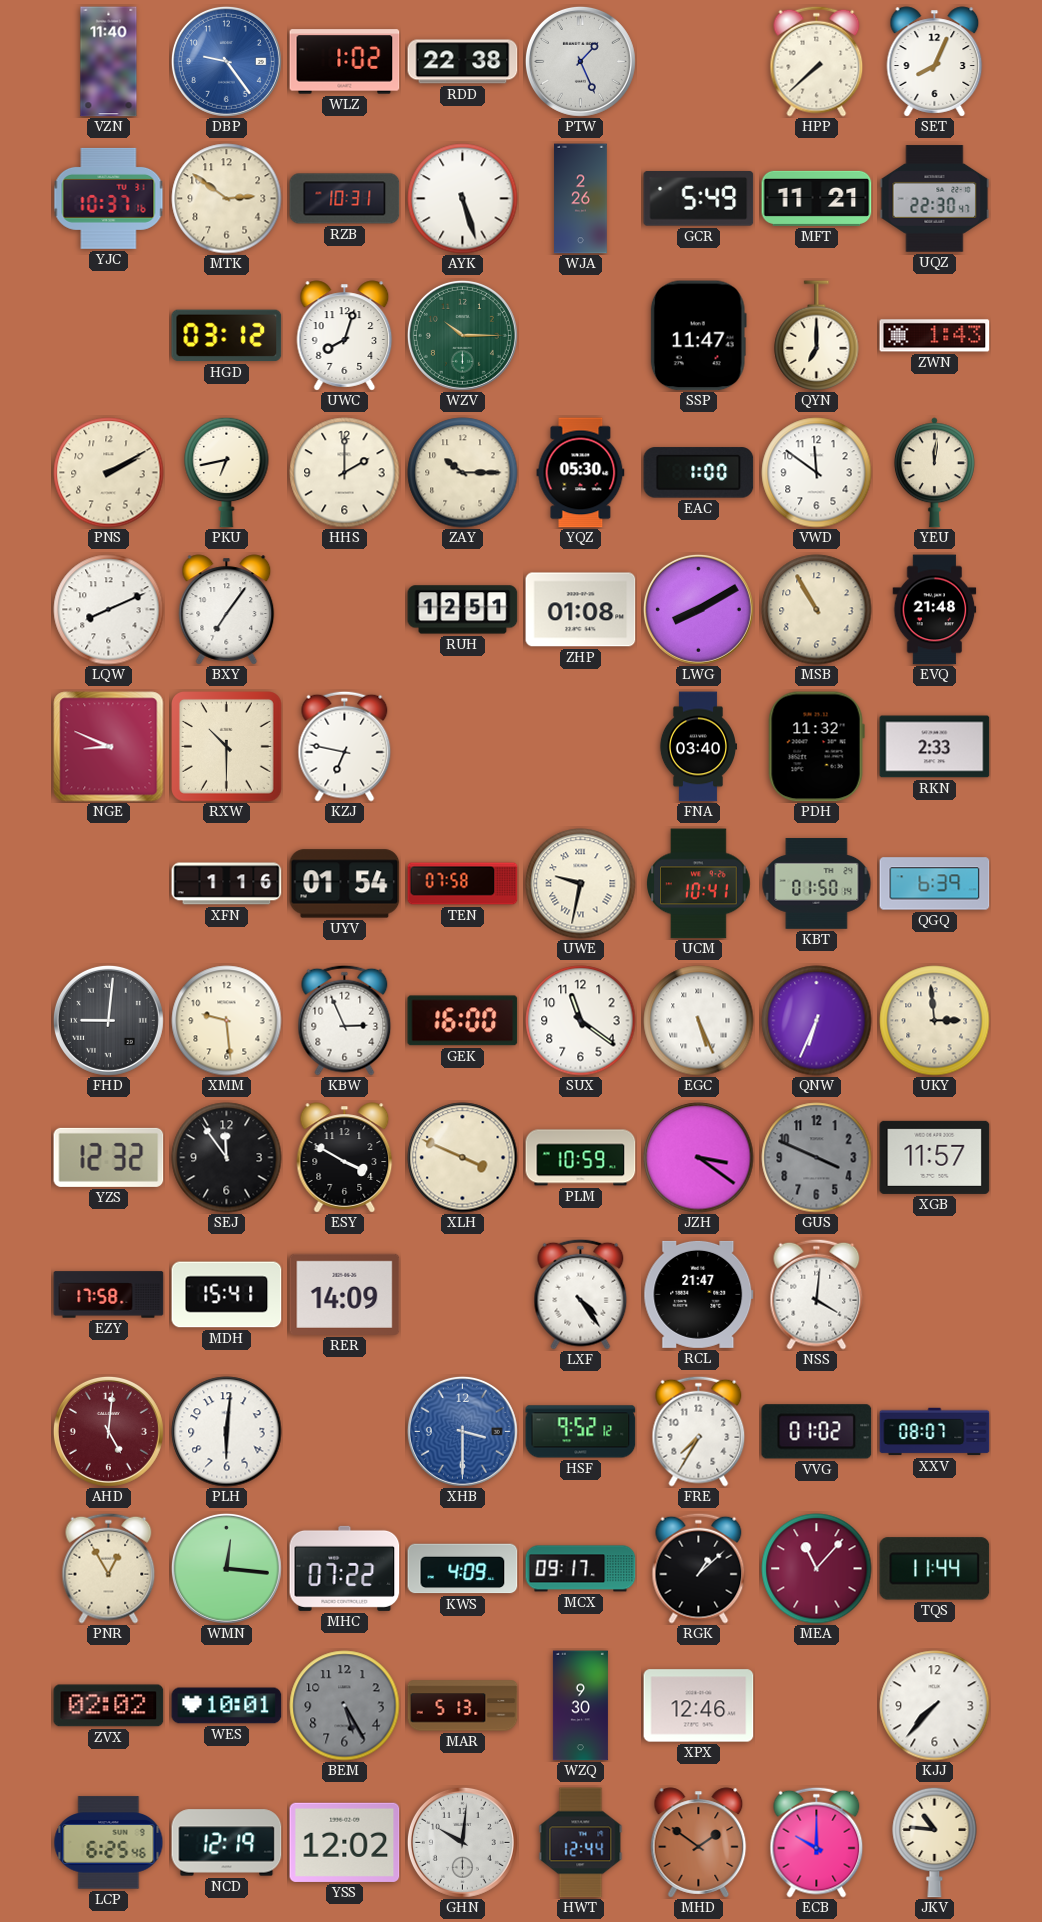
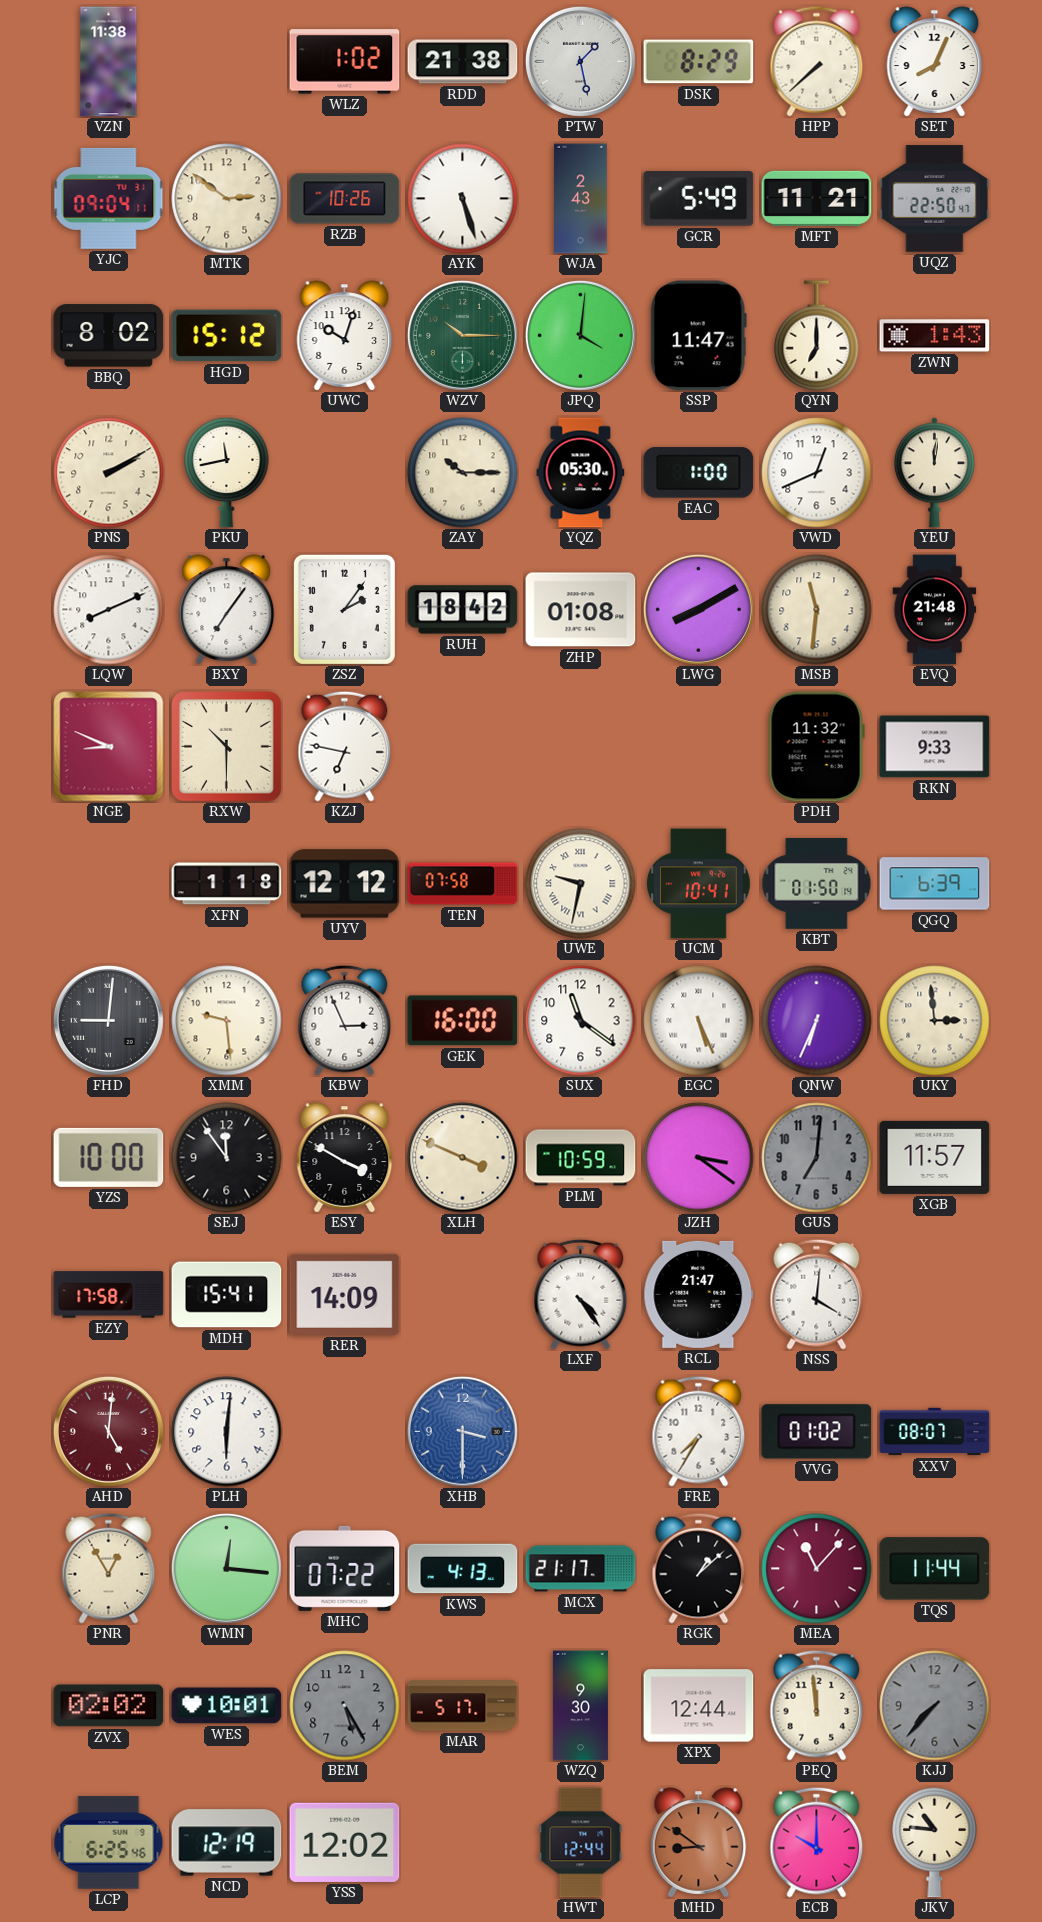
VZN: 11:40 -> 11:38 (109, 62)
DBP: 9:24 -> none (226, 61)
RDD: 22:38 -> 21:38 (463, 62)
PTW: 1:26 -> 1:28 (580, 61)
DSK: none -> 8:29 (699, 62)
YJC: 10:37 -> 09:04 (109, 198)
RZB: 10:31 -> 10:26 (345, 199)
WJA: 2:26 -> 2:43 (581, 199)
UQZ: 22:30 -> 22:50 (935, 199)
BBQ: none -> 8:02 (109, 336)
HGD: 03:12 -> 15:12 (227, 336)
UWC: 8:03 -> 10:03 (345, 336)
JPQ: none -> 4:01 (580, 335)
PKU: 6:43 -> 11:43 (227, 472)
HHS: 2:00 -> none (345, 473)
VWD: 11:51 -> 12:41 (817, 473)
ZSZ: none -> 2:06 (344, 609)
RUH: 12:51 -> 18:42 (463, 610)
MSB: 10:55 -> 11:31 (817, 610)
FNA: 03:40 -> none (697, 747)
RKN: 2:33 -> 9:33 (935, 747)
XFN: 1:16 -> 1:18 (227, 884)
UYV: 01:54 -> 12:12 (345, 884)
YZS: 12:32 -> 10:00 (109, 1157)
GUS: 3:49 -> 7:01 (817, 1158)
HSF: 9:52 -> none (581, 1432)
KWS: 4:09 -> 4:13 (463, 1569)
MCX: 09:17 -> 21:17 (581, 1569)
MAR: 5:13 -> 5:17 (463, 1706)
XPX: 12:46 -> 12:44 (699, 1706)
PEQ: none -> 11:59 (817, 1705)
KJJ dial: white -> grey (935, 1706)
GHN: 10:01 -> none (462, 1842)
MHD: 1:51 -> 8:51 (699, 1843)
